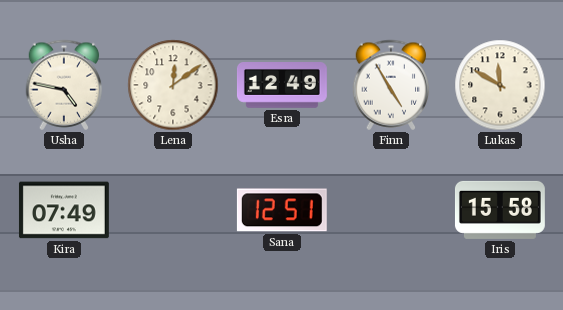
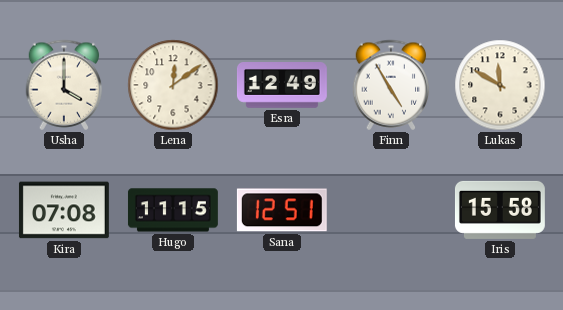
Usha: 4:47 -> 4:00 (64, 85)
Kira: 07:49 -> 07:08 (64, 210)
Hugo: none -> 11:15 (173, 210)
